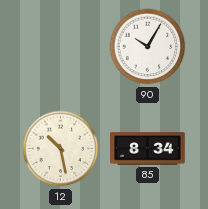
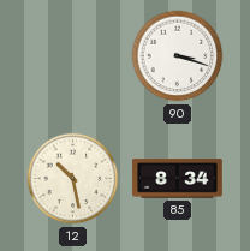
90: 10:05 -> 3:18 (178, 56)
